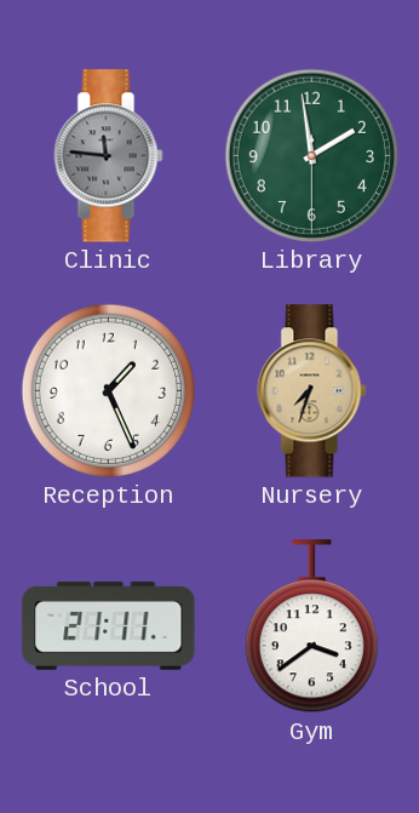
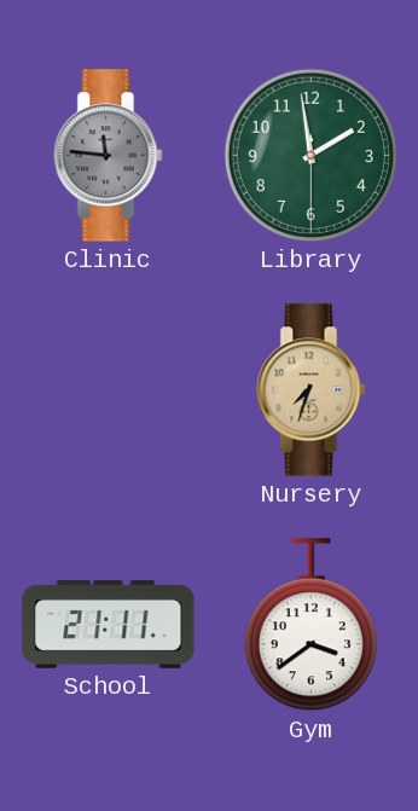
Reception: 1:26 -> none (108, 390)
